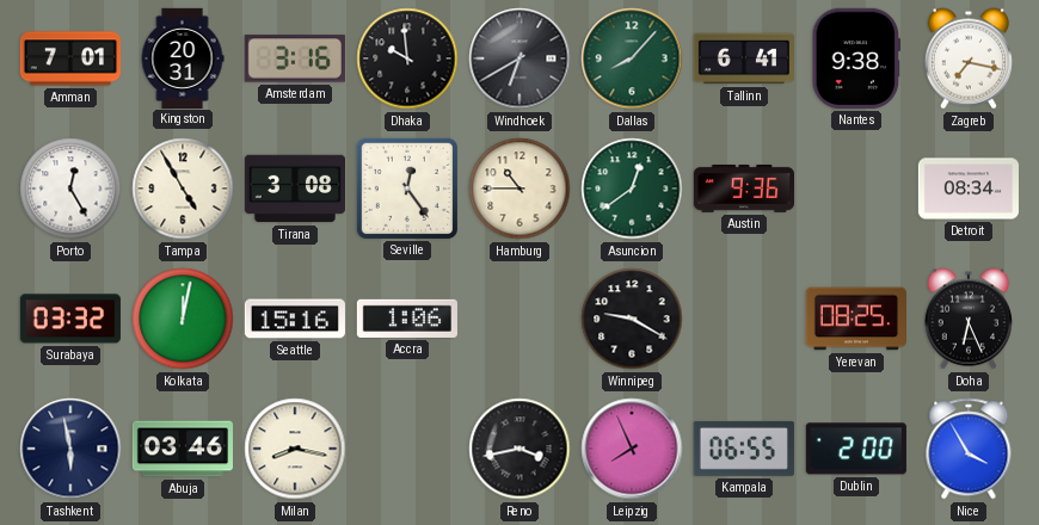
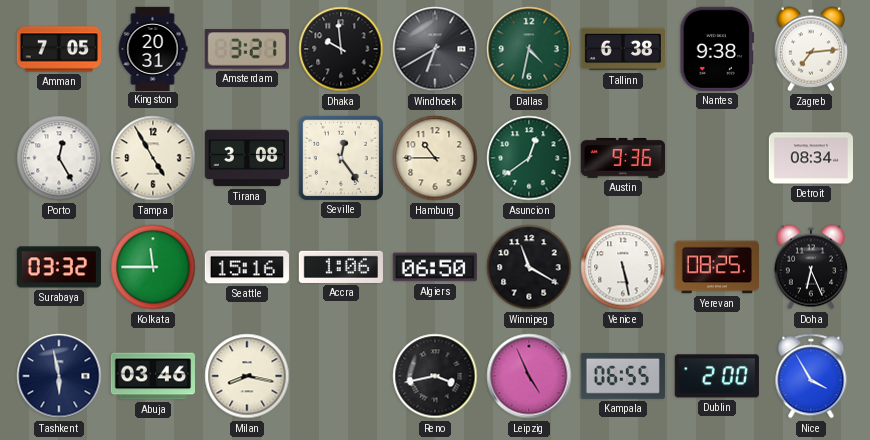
Amman: 7:01 -> 7:05 (58, 49)
Amsterdam: 3:16 -> 3:21 (247, 49)
Dallas: 8:07 -> 4:32 (529, 49)
Tallinn: 6:41 -> 6:38 (622, 49)
Zagreb: 7:17 -> 7:14 (811, 49)
Kolkata: 12:02 -> 11:45 (153, 267)
Algiers: none -> 06:50 (435, 267)
Winnipeg: 9:20 -> 11:20 (529, 267)
Venice: none -> 5:28 (623, 267)
Leipzig: 7:56 -> 4:56 (529, 376)
